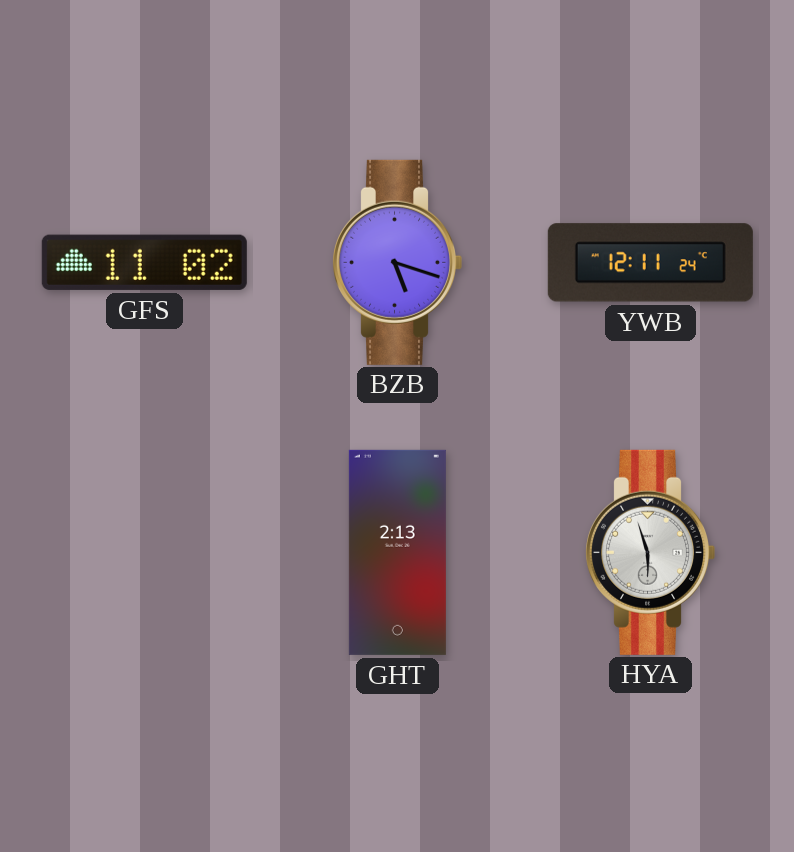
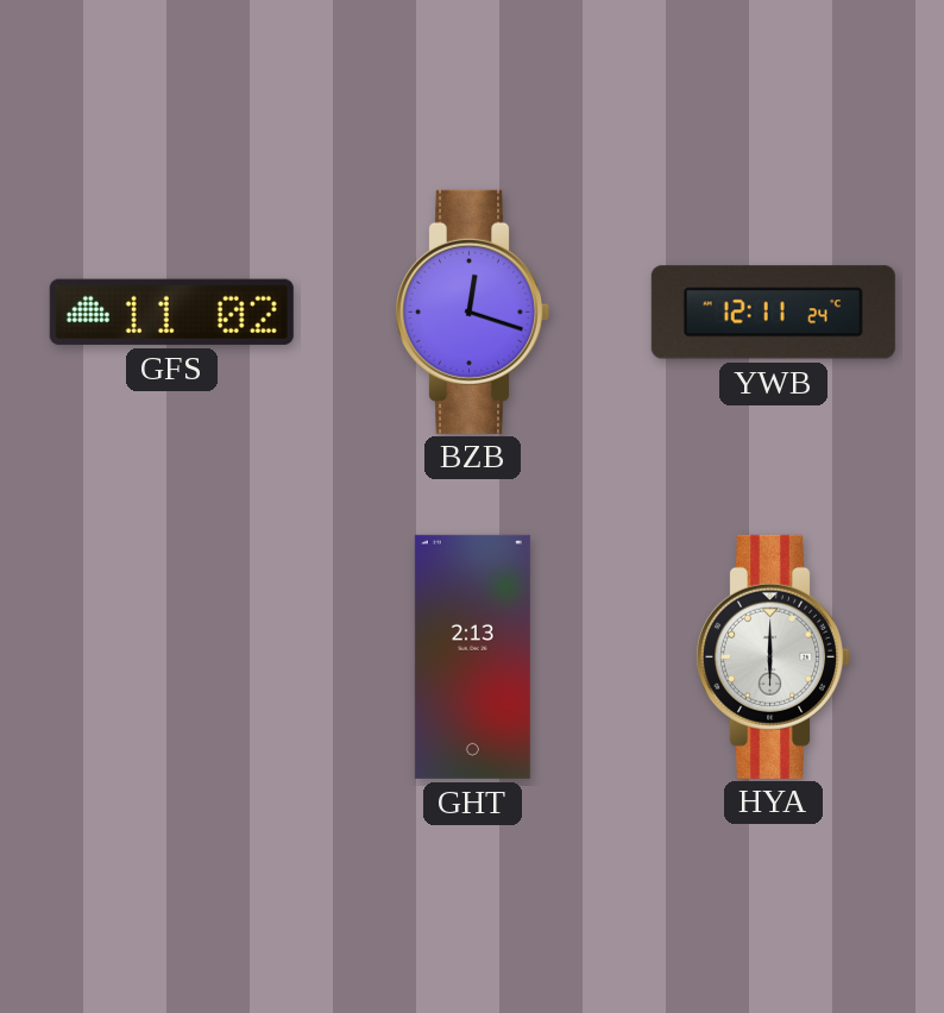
BZB: 5:18 -> 12:18 (472, 312)
HYA: 5:57 -> 6:00 (773, 656)
